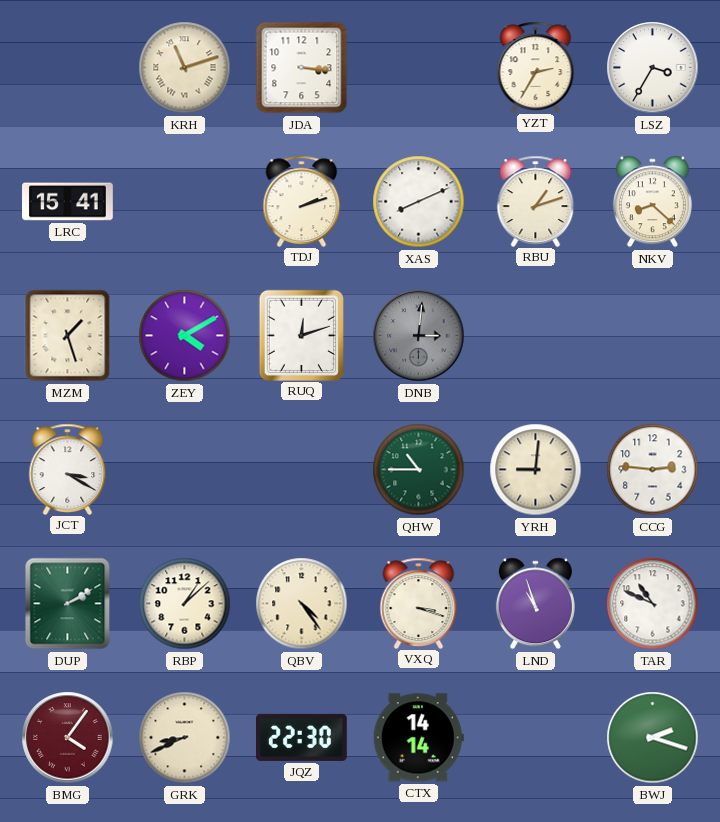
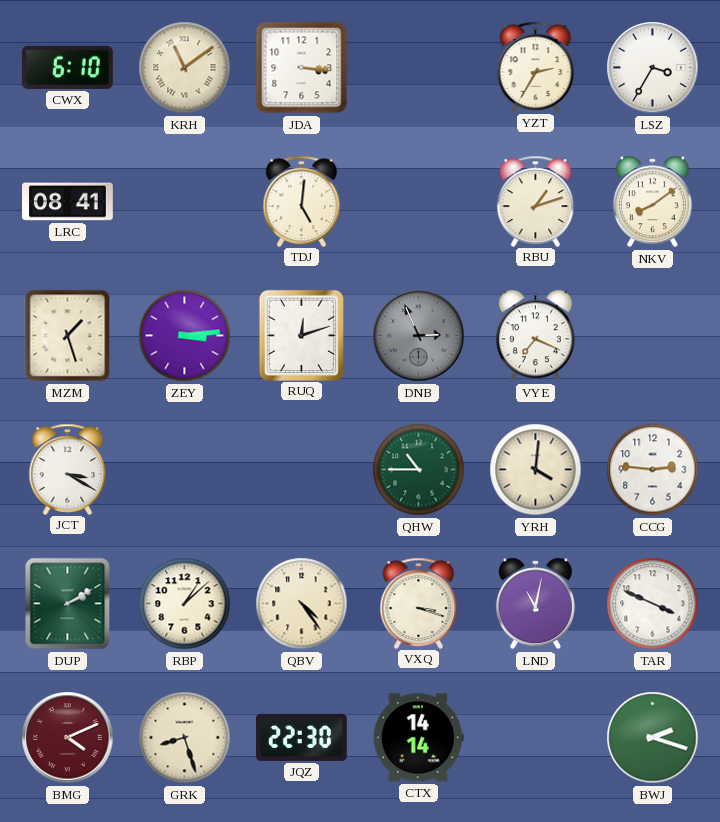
CWX: none -> 6:10 (67, 67)
KRH: 11:12 -> 11:09 (185, 68)
LRC: 15:41 -> 08:41 (68, 202)
TDJ: 2:12 -> 5:01 (302, 201)
XAS: 8:11 -> none (419, 202)
NKV: 8:22 -> 8:09 (652, 202)
ZEY: 4:10 -> 3:14 (185, 336)
DNB: 3:01 -> 2:56 (419, 336)
VYE: none -> 7:19 (535, 336)
YRH: 9:01 -> 4:01 (536, 470)
LND: 10:57 -> 11:02 (535, 604)
TAR: 10:49 -> 3:49 (653, 604)
BMG: 4:06 -> 4:11 (68, 738)
GRK: 8:41 -> 8:27 (185, 738)
